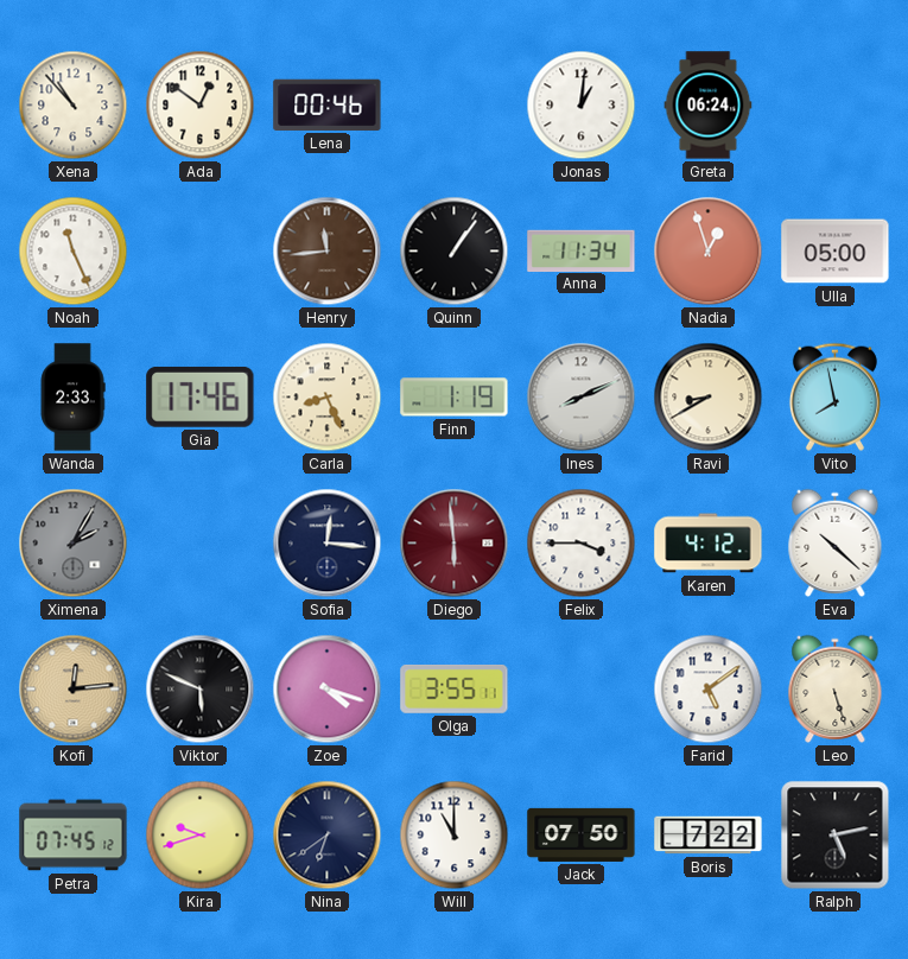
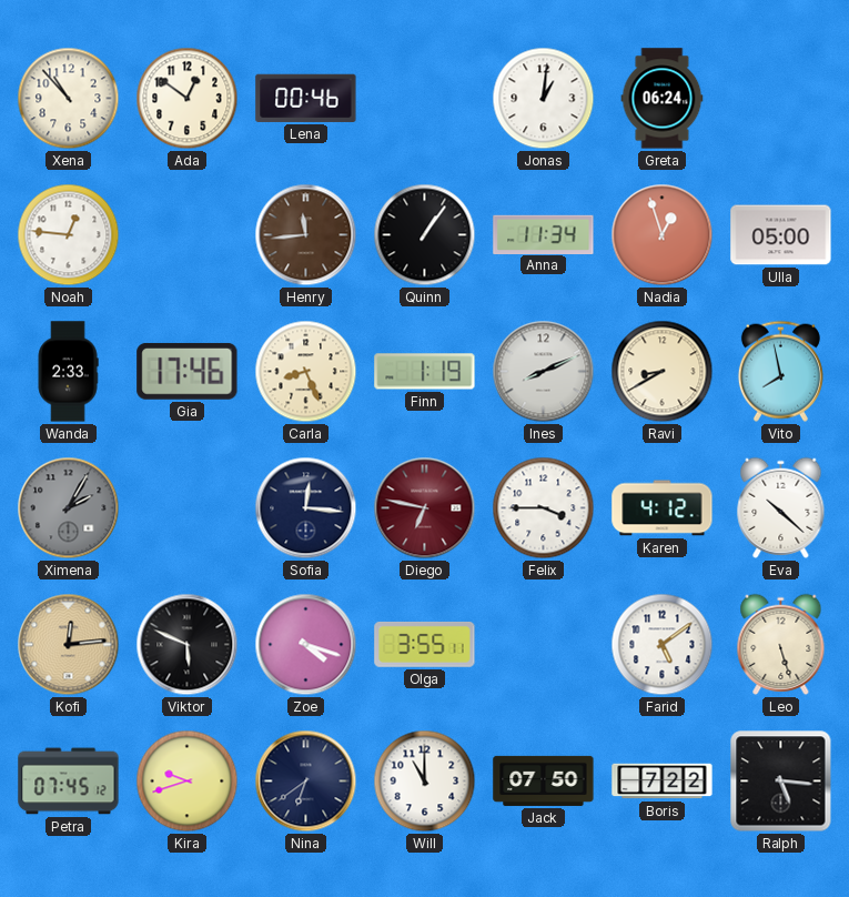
Noah: 11:26 -> 12:46 (69, 235)
Diego: 5:59 -> 6:47 (425, 508)
Ralph: 5:13 -> 5:16 (781, 782)
